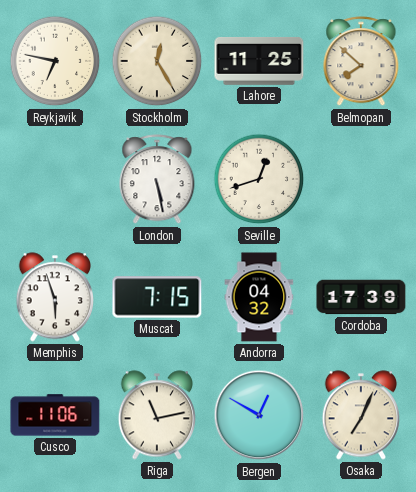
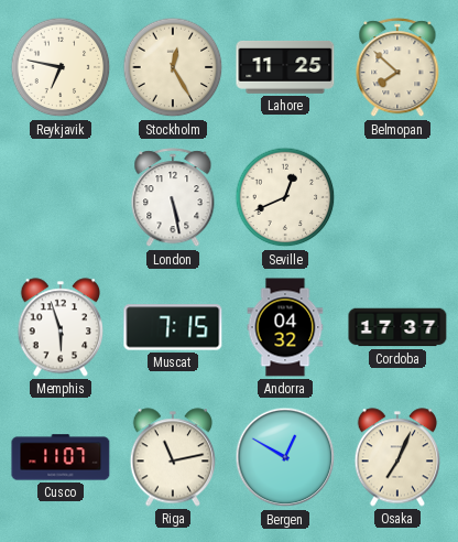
Seville: 12:42 -> 12:41 (285, 197)
Cordoba: 17:39 -> 17:37 (397, 327)
Cusco: 11:06 -> 11:07 (61, 457)
